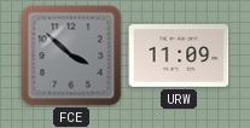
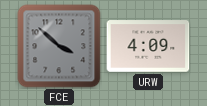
URW: 11:09 -> 4:09 (148, 46)
